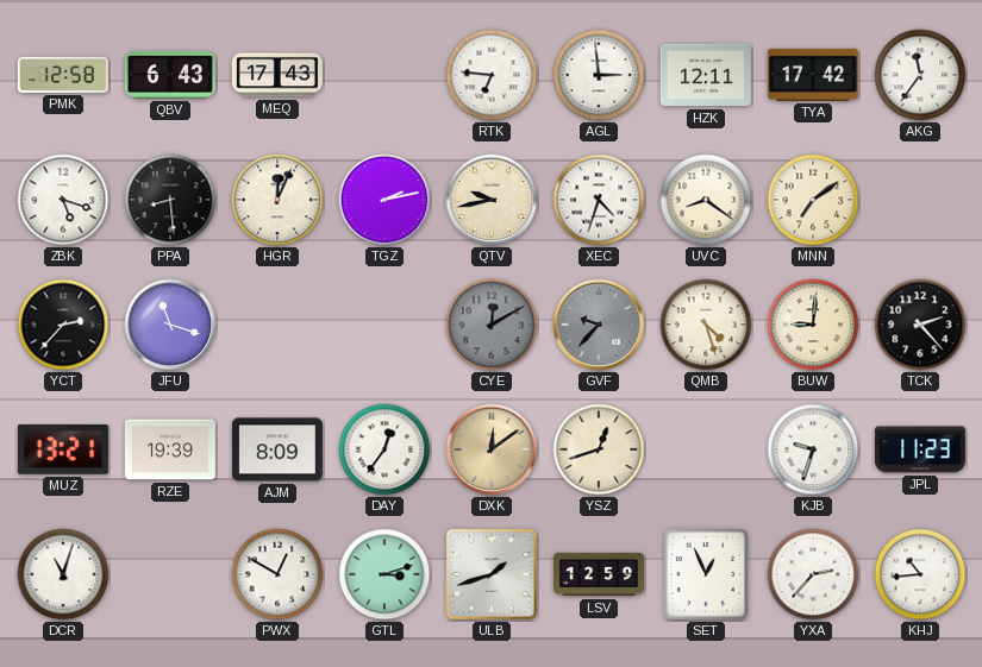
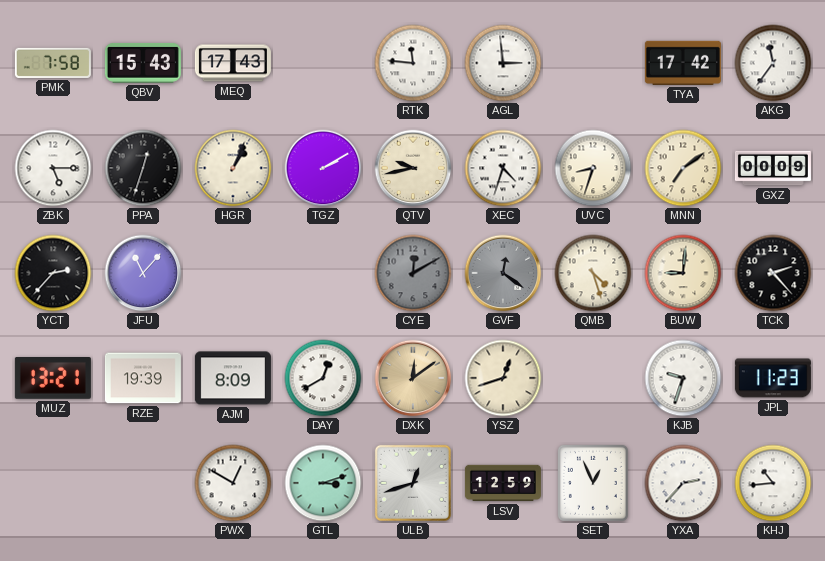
PMK: 12:58 -> 7:58 (53, 63)
QBV: 6:43 -> 15:43 (143, 63)
RTK: 6:46 -> 11:46 (413, 63)
HZK: 12:11 -> none (706, 75)
ZBK: 5:18 -> 5:15 (53, 168)
PPA: 8:29 -> 12:33 (143, 168)
HGR: 12:04 -> 1:04 (233, 168)
TGZ: 2:13 -> 2:10 (323, 168)
UVC: 8:21 -> 8:33 (593, 168)
GXZ: none -> 00:09 (773, 168)
JFU: 11:18 -> 11:07 (143, 273)
GVF: 9:37 -> 12:21 (503, 273)
DAY: 12:36 -> 12:40 (323, 378)
DCR: 11:03 -> none (63, 574)
ULB: 1:42 -> 12:42 (413, 483)
